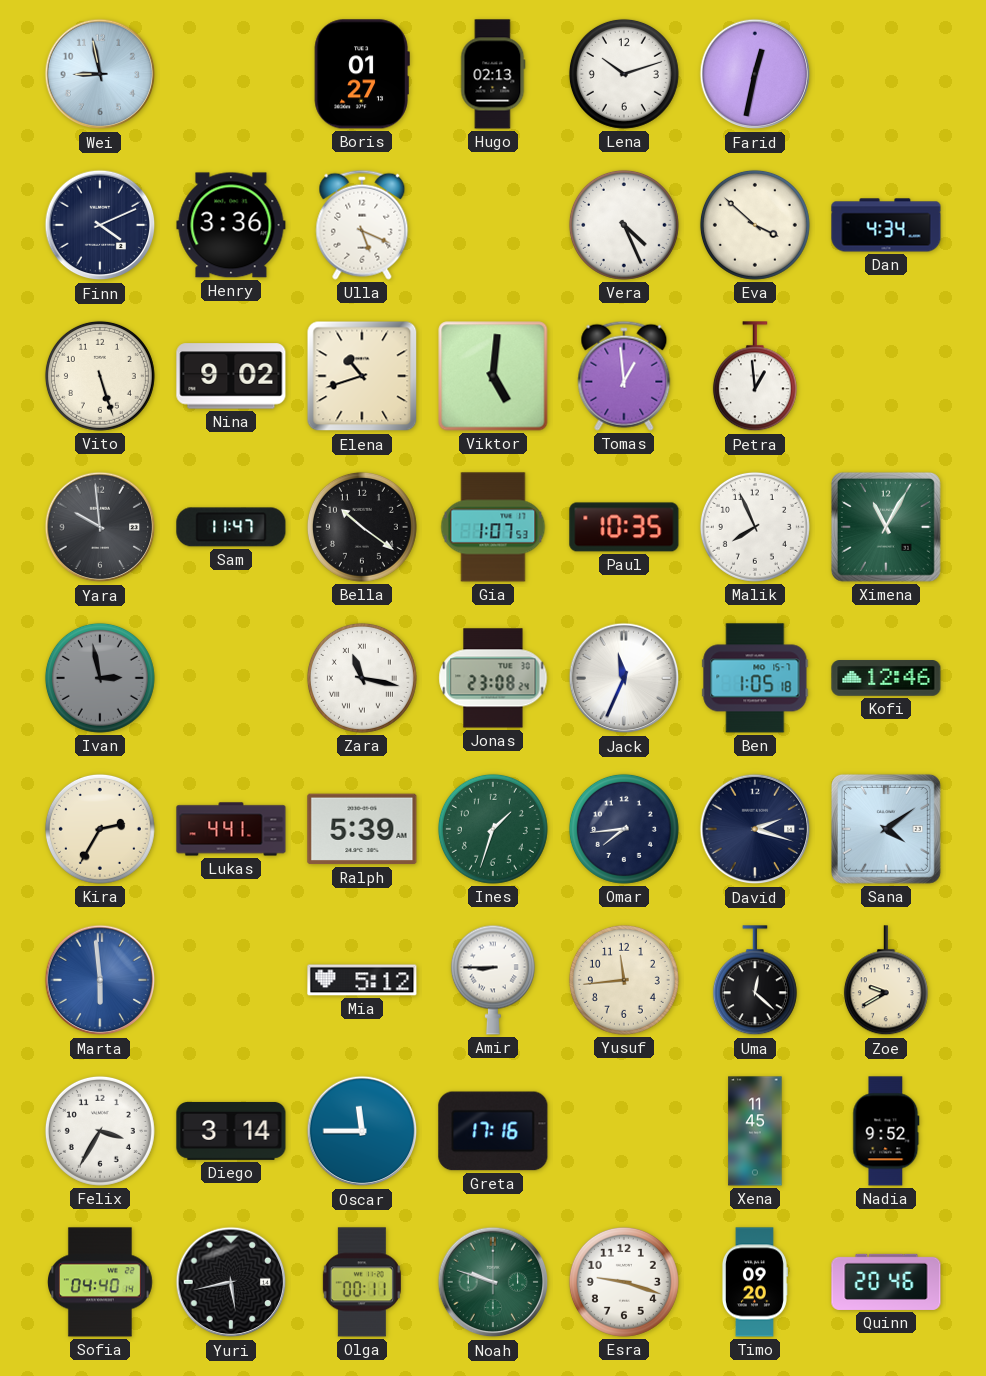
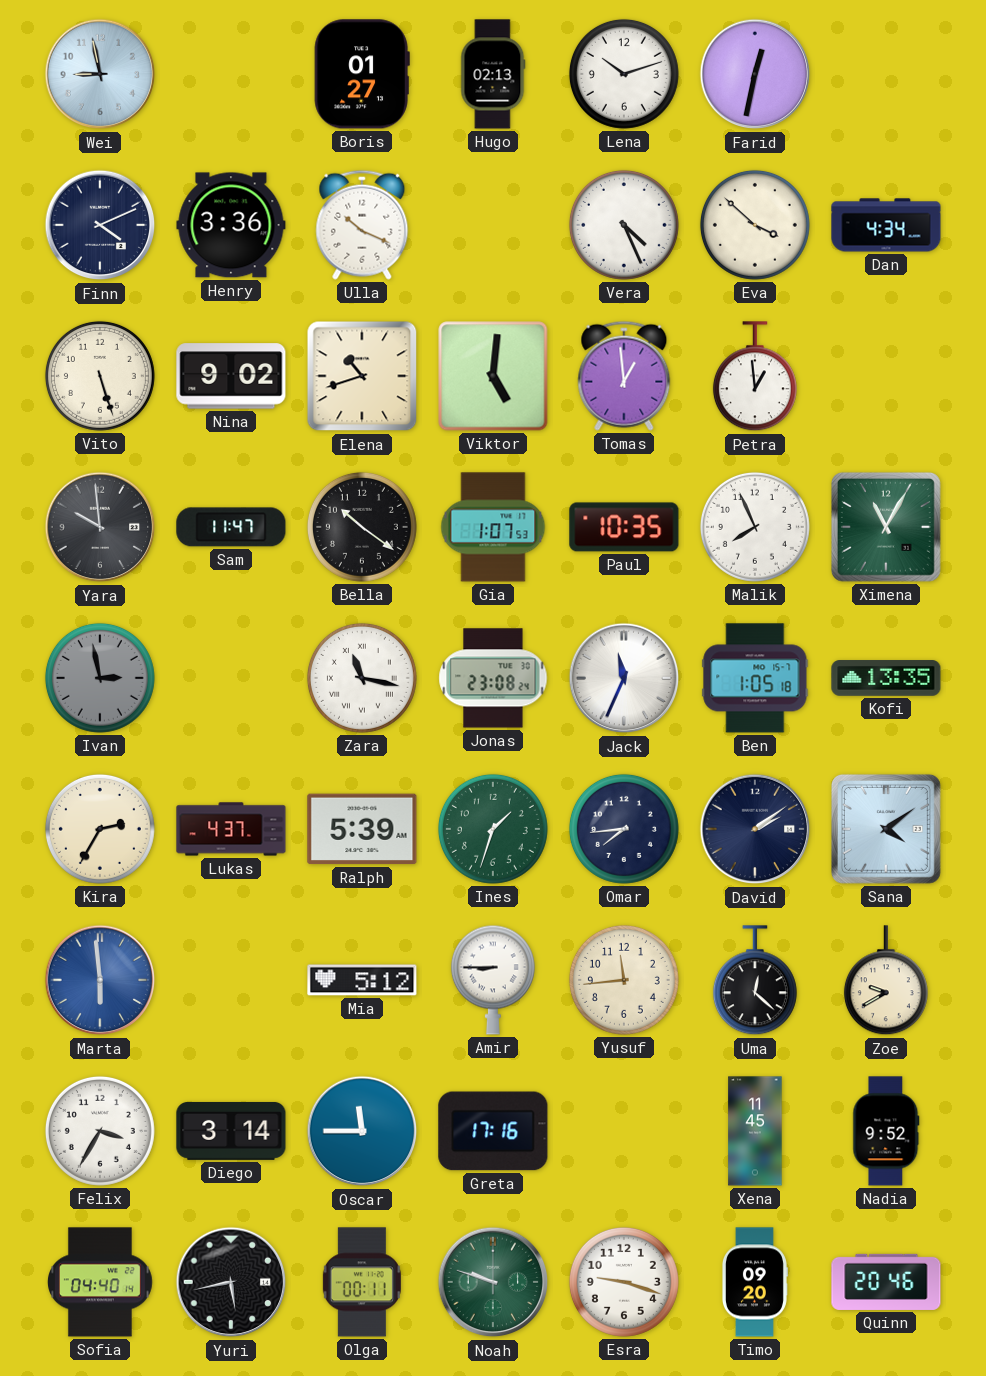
Ulla: 5:19 -> 10:19 (362, 225)
Kofi: 12:46 -> 13:35 (886, 678)
Lukas: 4:41 -> 4:37 (231, 829)
David: 2:18 -> 2:09 (755, 829)
